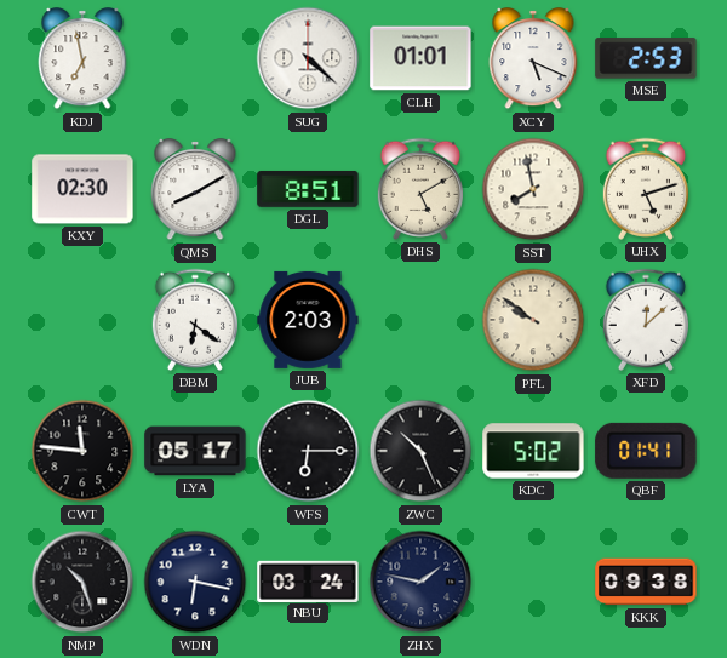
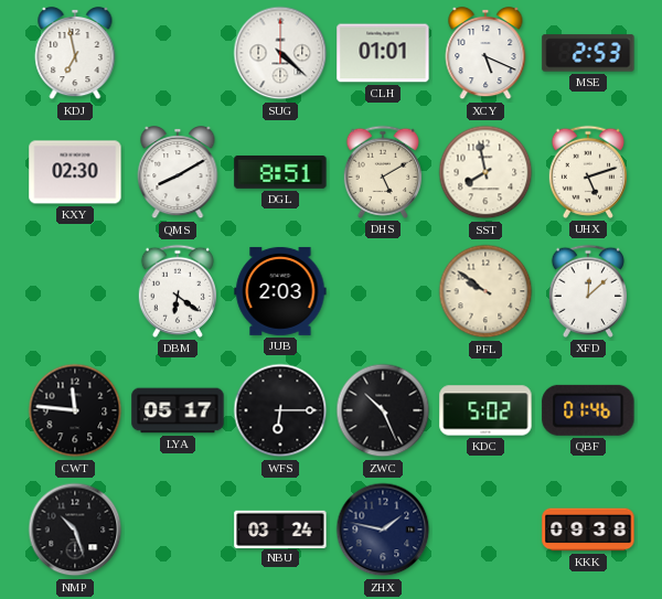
QBF: 01:41 -> 01:46 (588, 410)
WDN: 6:17 -> none (195, 582)
